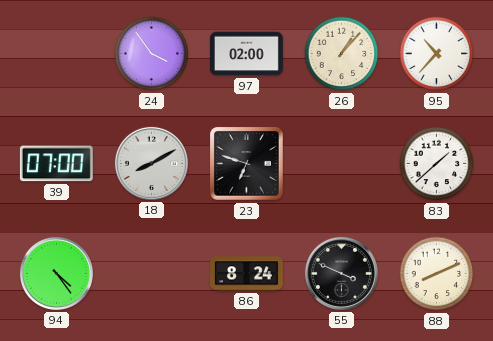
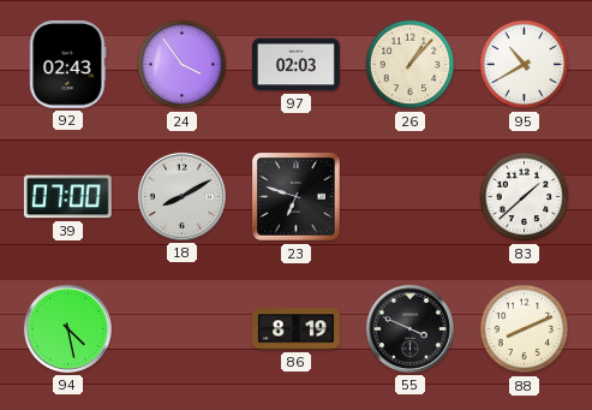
92: none -> 02:43 (68, 64)
97: 02:00 -> 02:03 (295, 65)
95: 10:37 -> 10:40 (525, 65)
94: 4:24 -> 4:28 (67, 328)
86: 8:24 -> 8:19 (297, 329)
